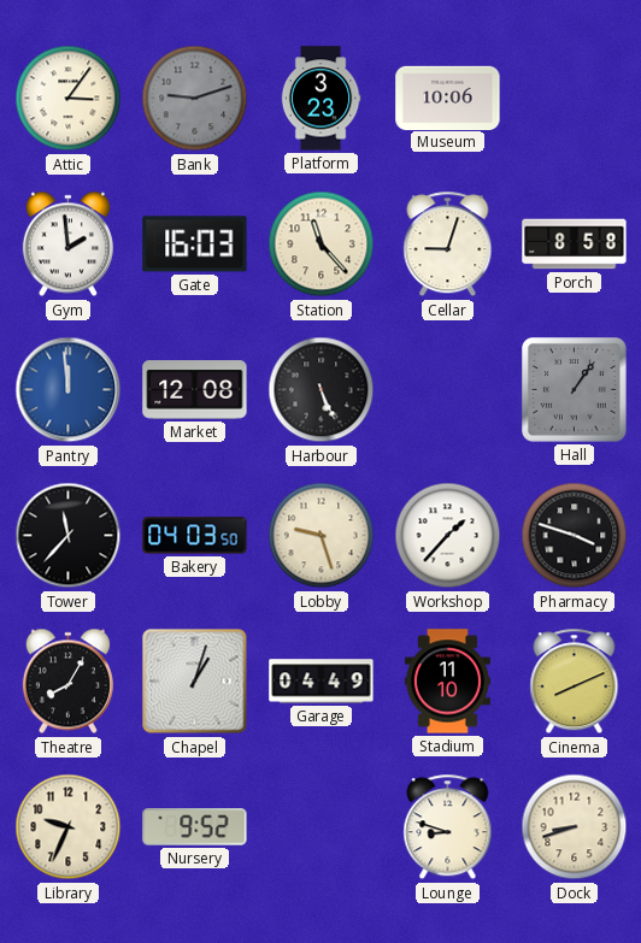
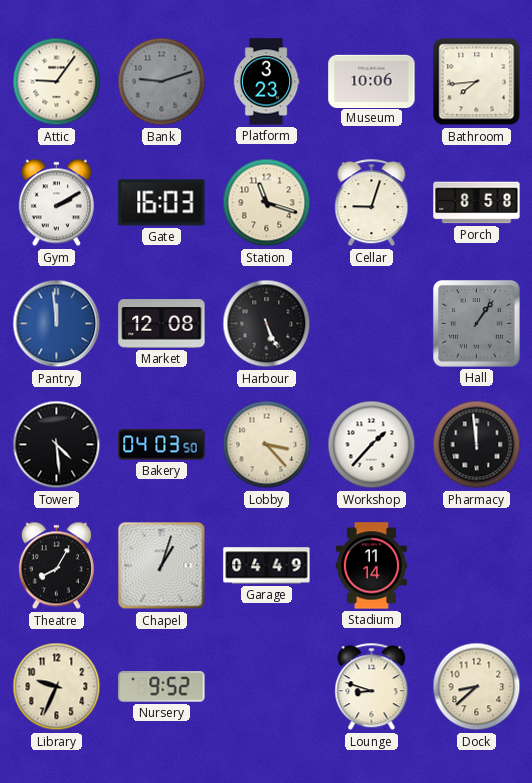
Attic: 3:06 -> 9:06 (57, 82)
Bathroom: none -> 7:44 (477, 82)
Gym: 1:59 -> 2:10 (56, 203)
Station: 11:23 -> 11:18 (267, 203)
Tower: 11:37 -> 4:29 (57, 445)
Lobby: 9:27 -> 3:23 (267, 445)
Pharmacy: 3:48 -> 11:59 (477, 445)
Stadium: 11:10 -> 11:14 (371, 566)
Cinema: 8:11 -> none (575, 682)
Dock: 8:42 -> 8:38 (477, 687)
